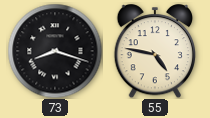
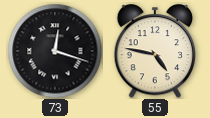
73: 8:18 -> 12:18 (55, 51)
